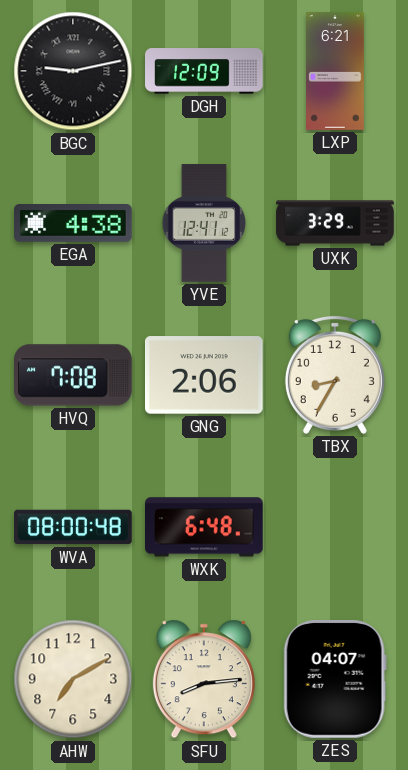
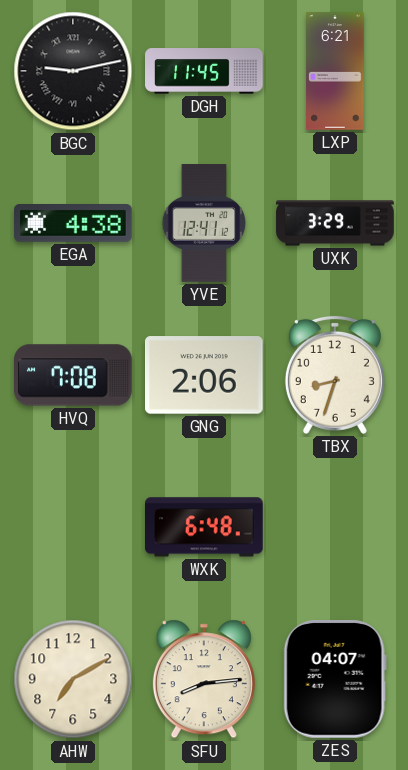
DGH: 12:09 -> 11:45 (204, 71)
TBX: 8:35 -> 8:33 (335, 375)
WVA: 08:00 -> none (73, 527)
